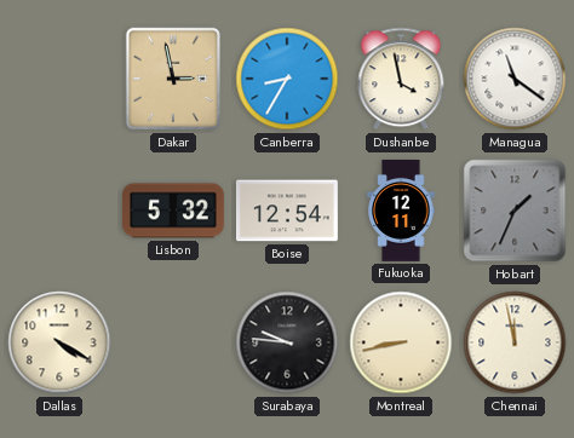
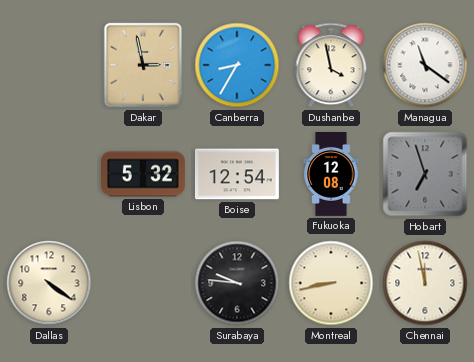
Fukuoka: 12:11 -> 12:08 (331, 175)
Hobart: 1:34 -> 6:57 (425, 174)
Dallas: 4:20 -> 4:21 (49, 283)
